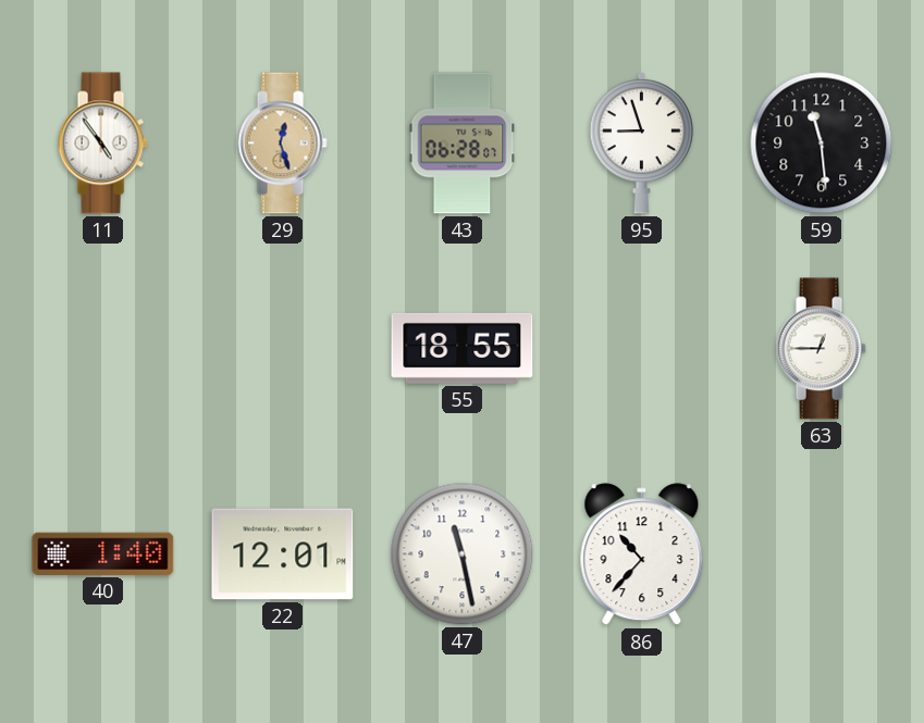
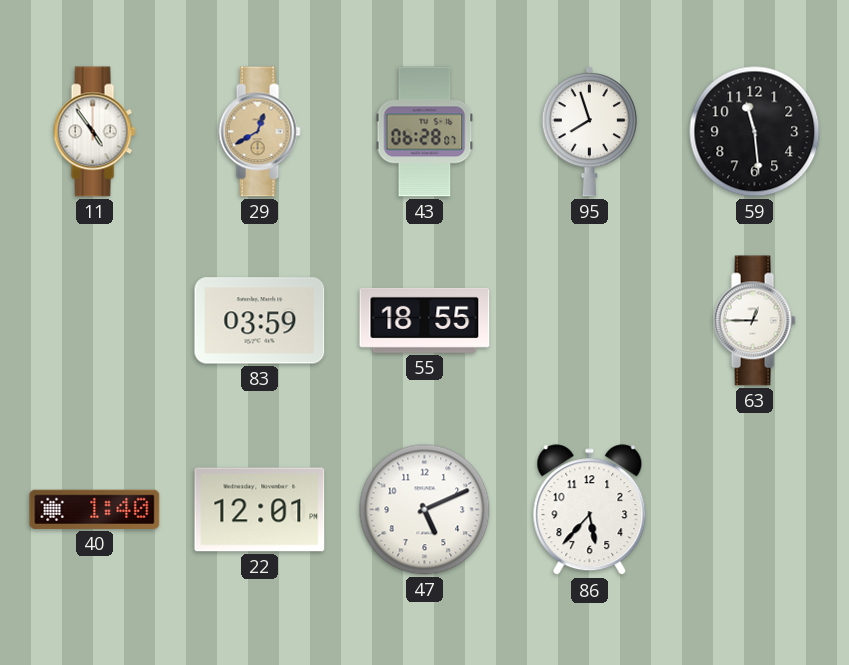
29: 12:27 -> 12:40 (259, 132)
95: 8:57 -> 7:57 (589, 131)
83: none -> 03:59 (260, 321)
47: 11:28 -> 5:11 (425, 510)
86: 10:37 -> 5:37 (590, 510)
